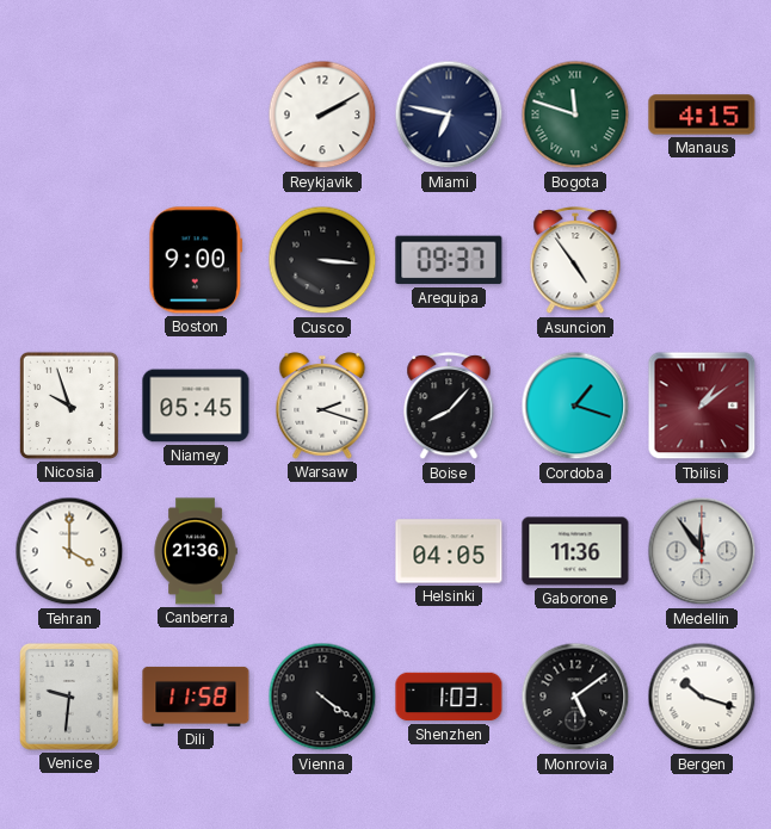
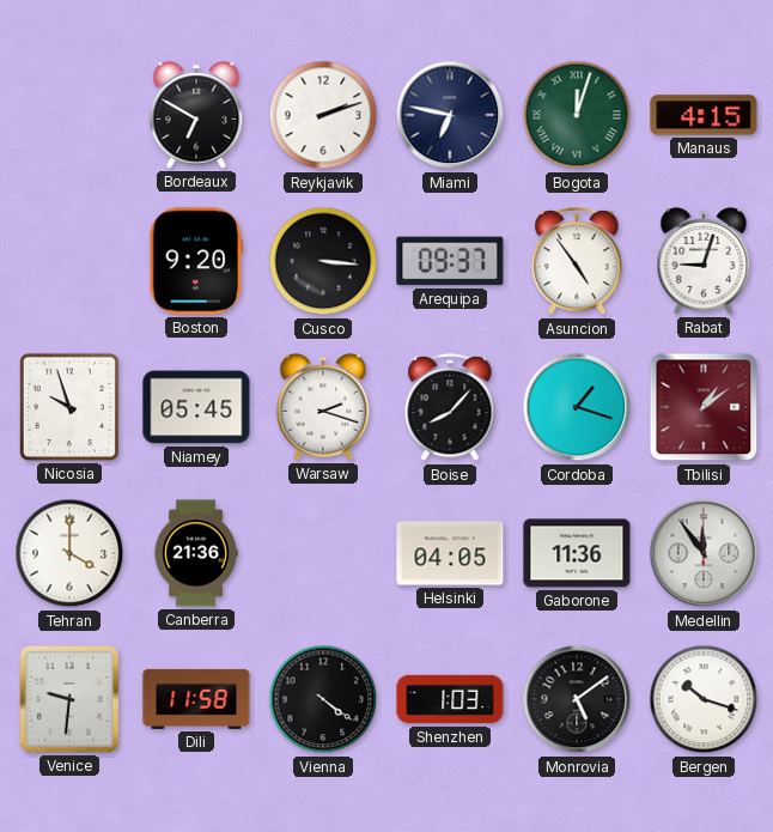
Bordeaux: none -> 6:50 (196, 116)
Reykjavik: 2:10 -> 2:12 (323, 115)
Bogota: 11:48 -> 12:03 (577, 115)
Boston: 9:00 -> 9:20 (196, 261)
Rabat: none -> 9:03 (704, 262)
